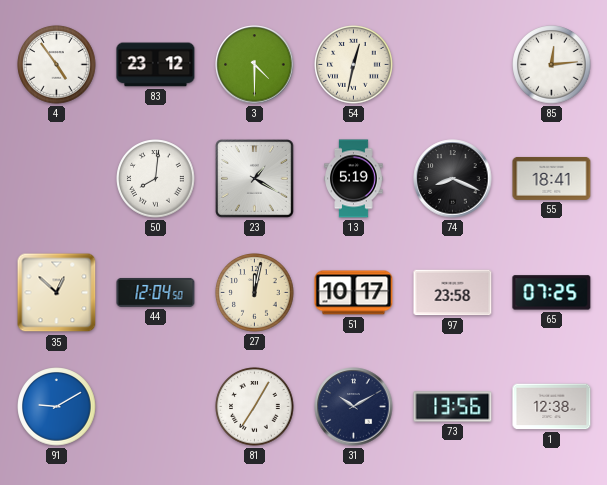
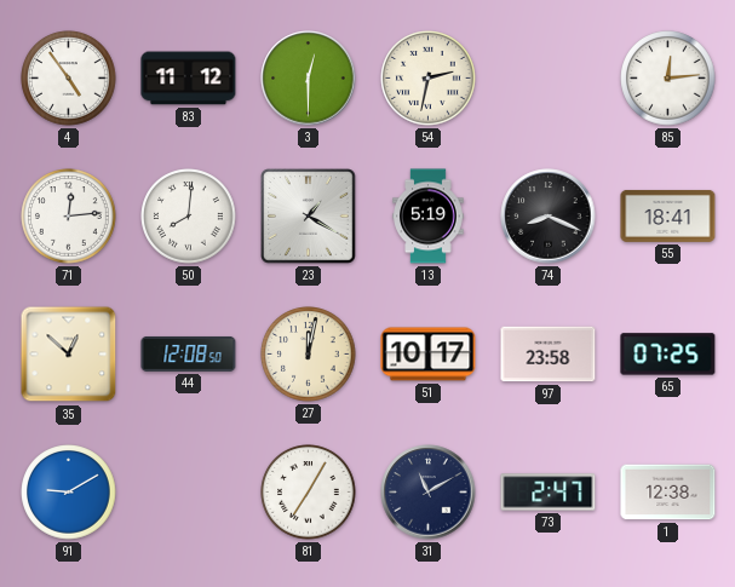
83: 23:12 -> 11:12 (189, 79)
3: 4:30 -> 12:30 (309, 79)
54: 12:32 -> 2:32 (429, 79)
71: none -> 12:14 (69, 217)
44: 12:04 -> 12:08 (189, 353)
31: 10:10 -> 11:10 (429, 493)
73: 13:56 -> 2:47 (549, 493)
